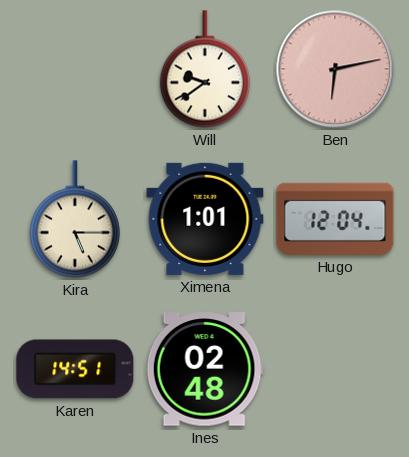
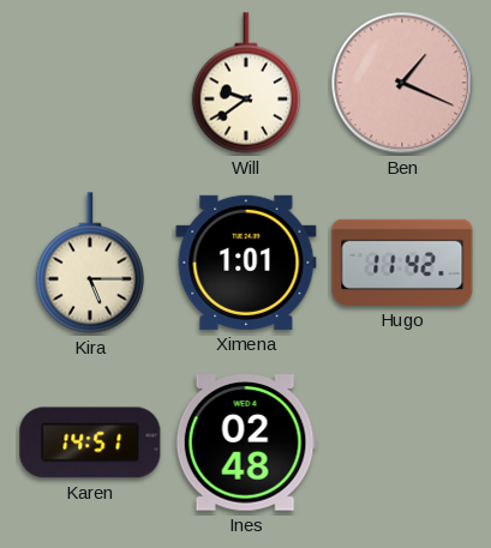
Ben: 6:13 -> 1:19 (402, 83)
Hugo: 12:04 -> 11:42 (402, 263)
